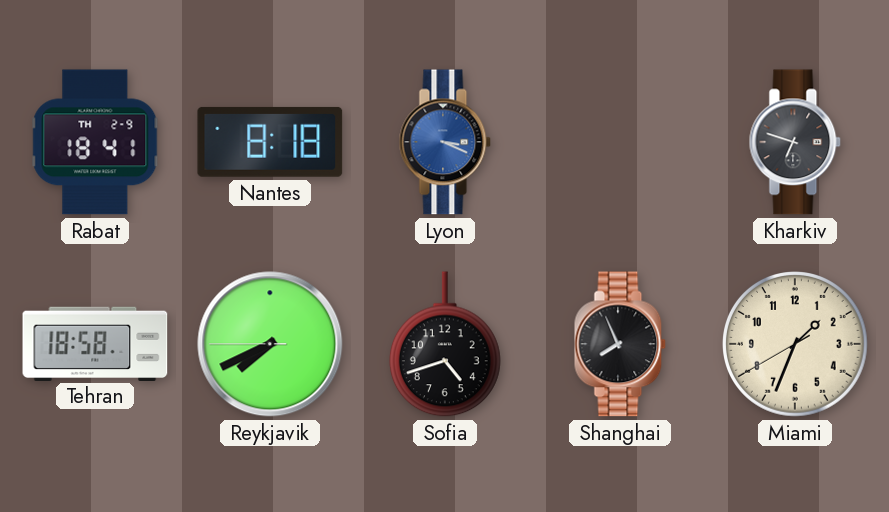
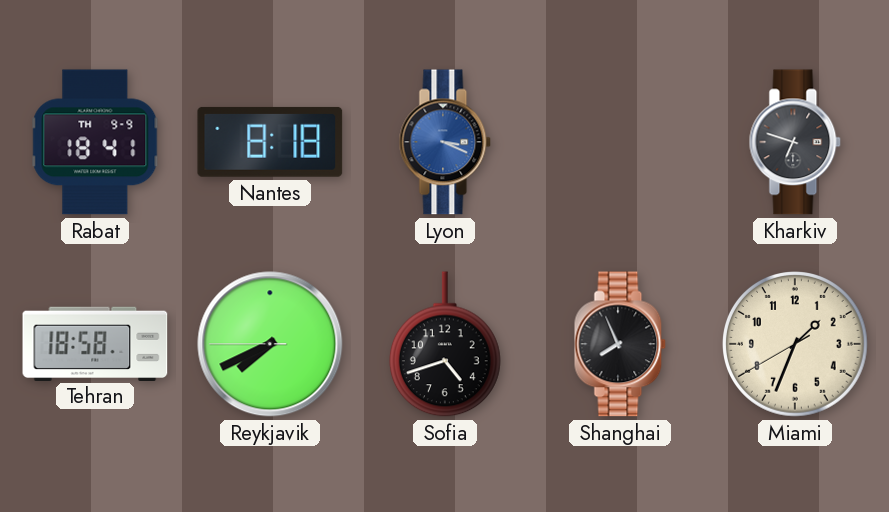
Rabat date: TH 2-9 -> TH 9-9 (95, 142)
